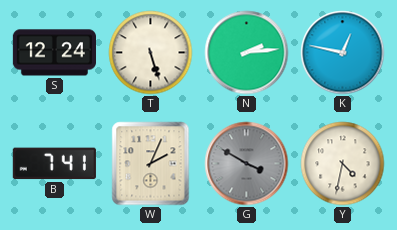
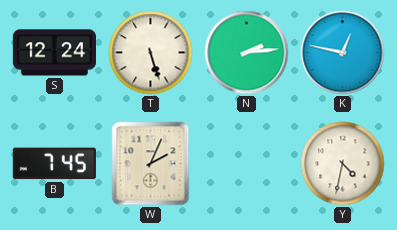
B: 7:41 -> 7:45 (54, 164)
G: 3:50 -> none (247, 164)
